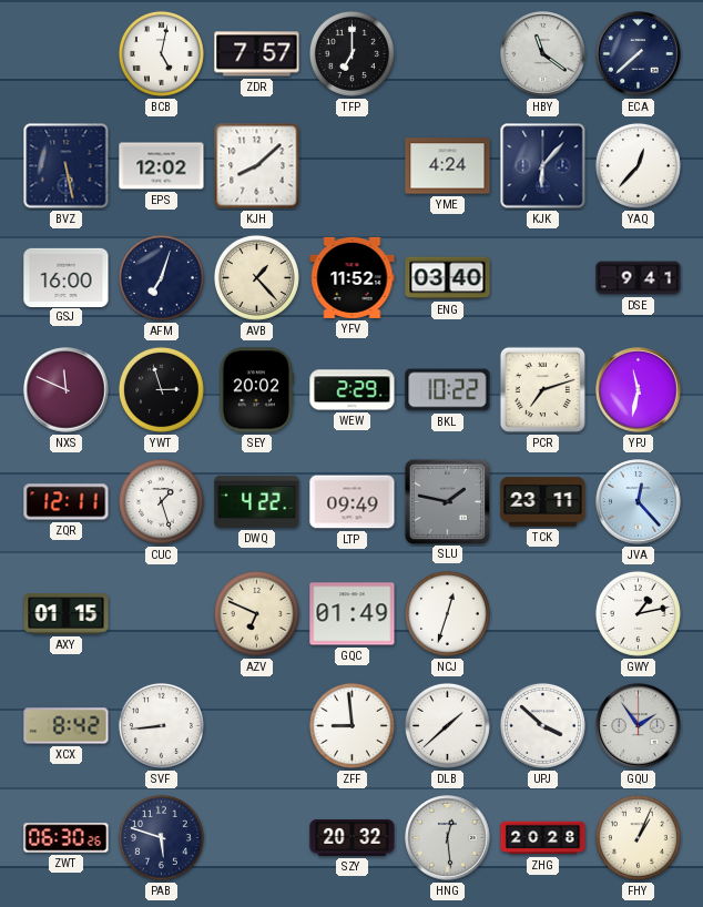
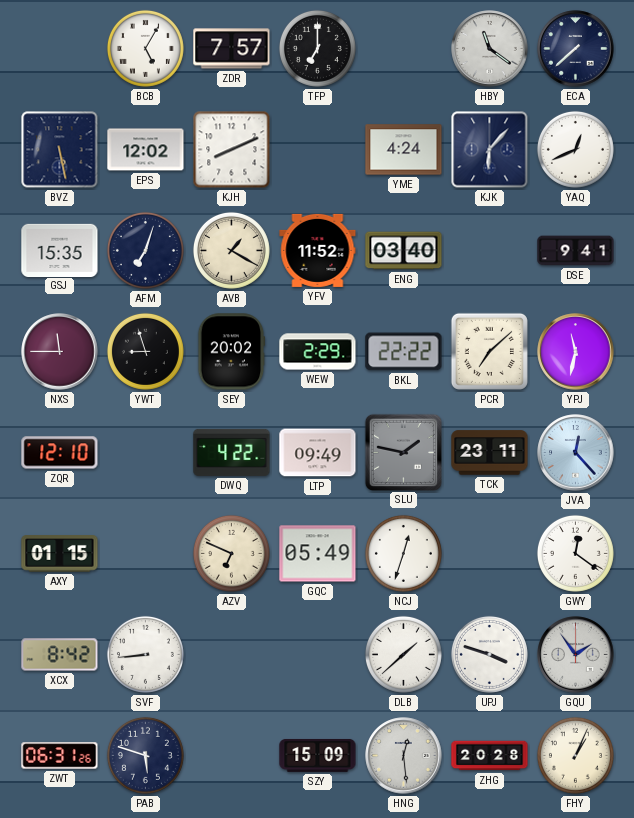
BCB: 5:02 -> 5:05 (145, 48)
KJH: 8:08 -> 8:11 (232, 150)
YAQ: 12:37 -> 12:41 (575, 149)
GSJ: 16:00 -> 15:35 (60, 250)
AVB: 1:23 -> 1:20 (231, 250)
NXS: 11:49 -> 11:45 (60, 352)
YWT: 2:57 -> 8:57 (145, 351)
BKL: 10:22 -> 22:22 (404, 352)
PCR: 7:12 -> 7:08 (489, 351)
ZQR: 12:11 -> 12:10 (60, 453)
CUC: 1:27 -> none (161, 501)
GQC: 01:49 -> 05:49 (318, 554)
GWY: 1:13 -> 12:21 (575, 553)
ZFF: 8:59 -> none (351, 725)
UPJ: 3:52 -> 3:48 (489, 654)
ZWT: 06:30 -> 06:31 (60, 756)
SZY: 20:32 -> 15:09 (318, 755)
